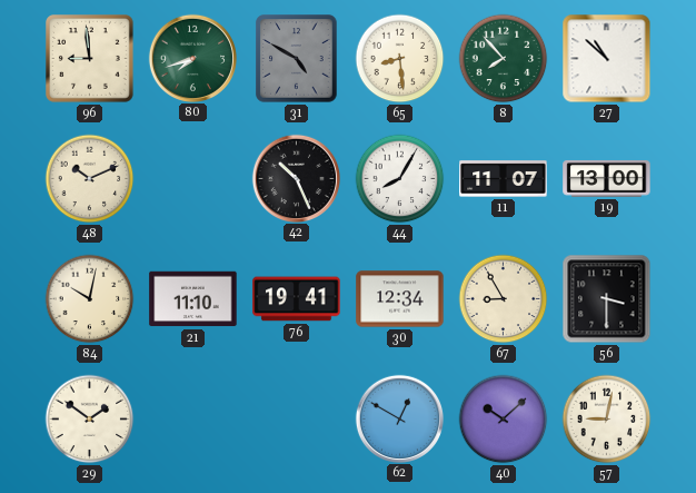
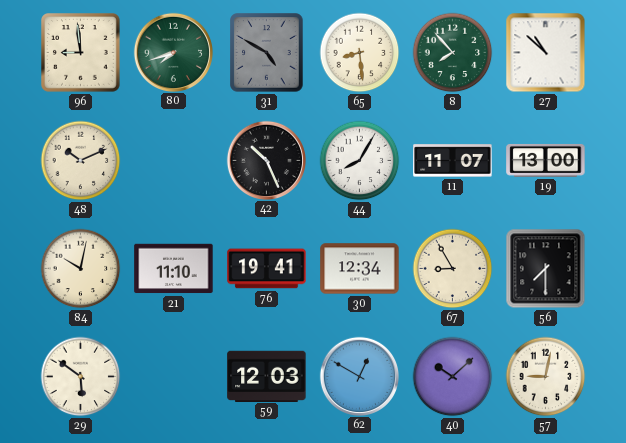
56: 3:30 -> 7:30 (546, 269)
29: 1:51 -> 5:51 (81, 377)
59: none -> 12:03 (267, 376)
